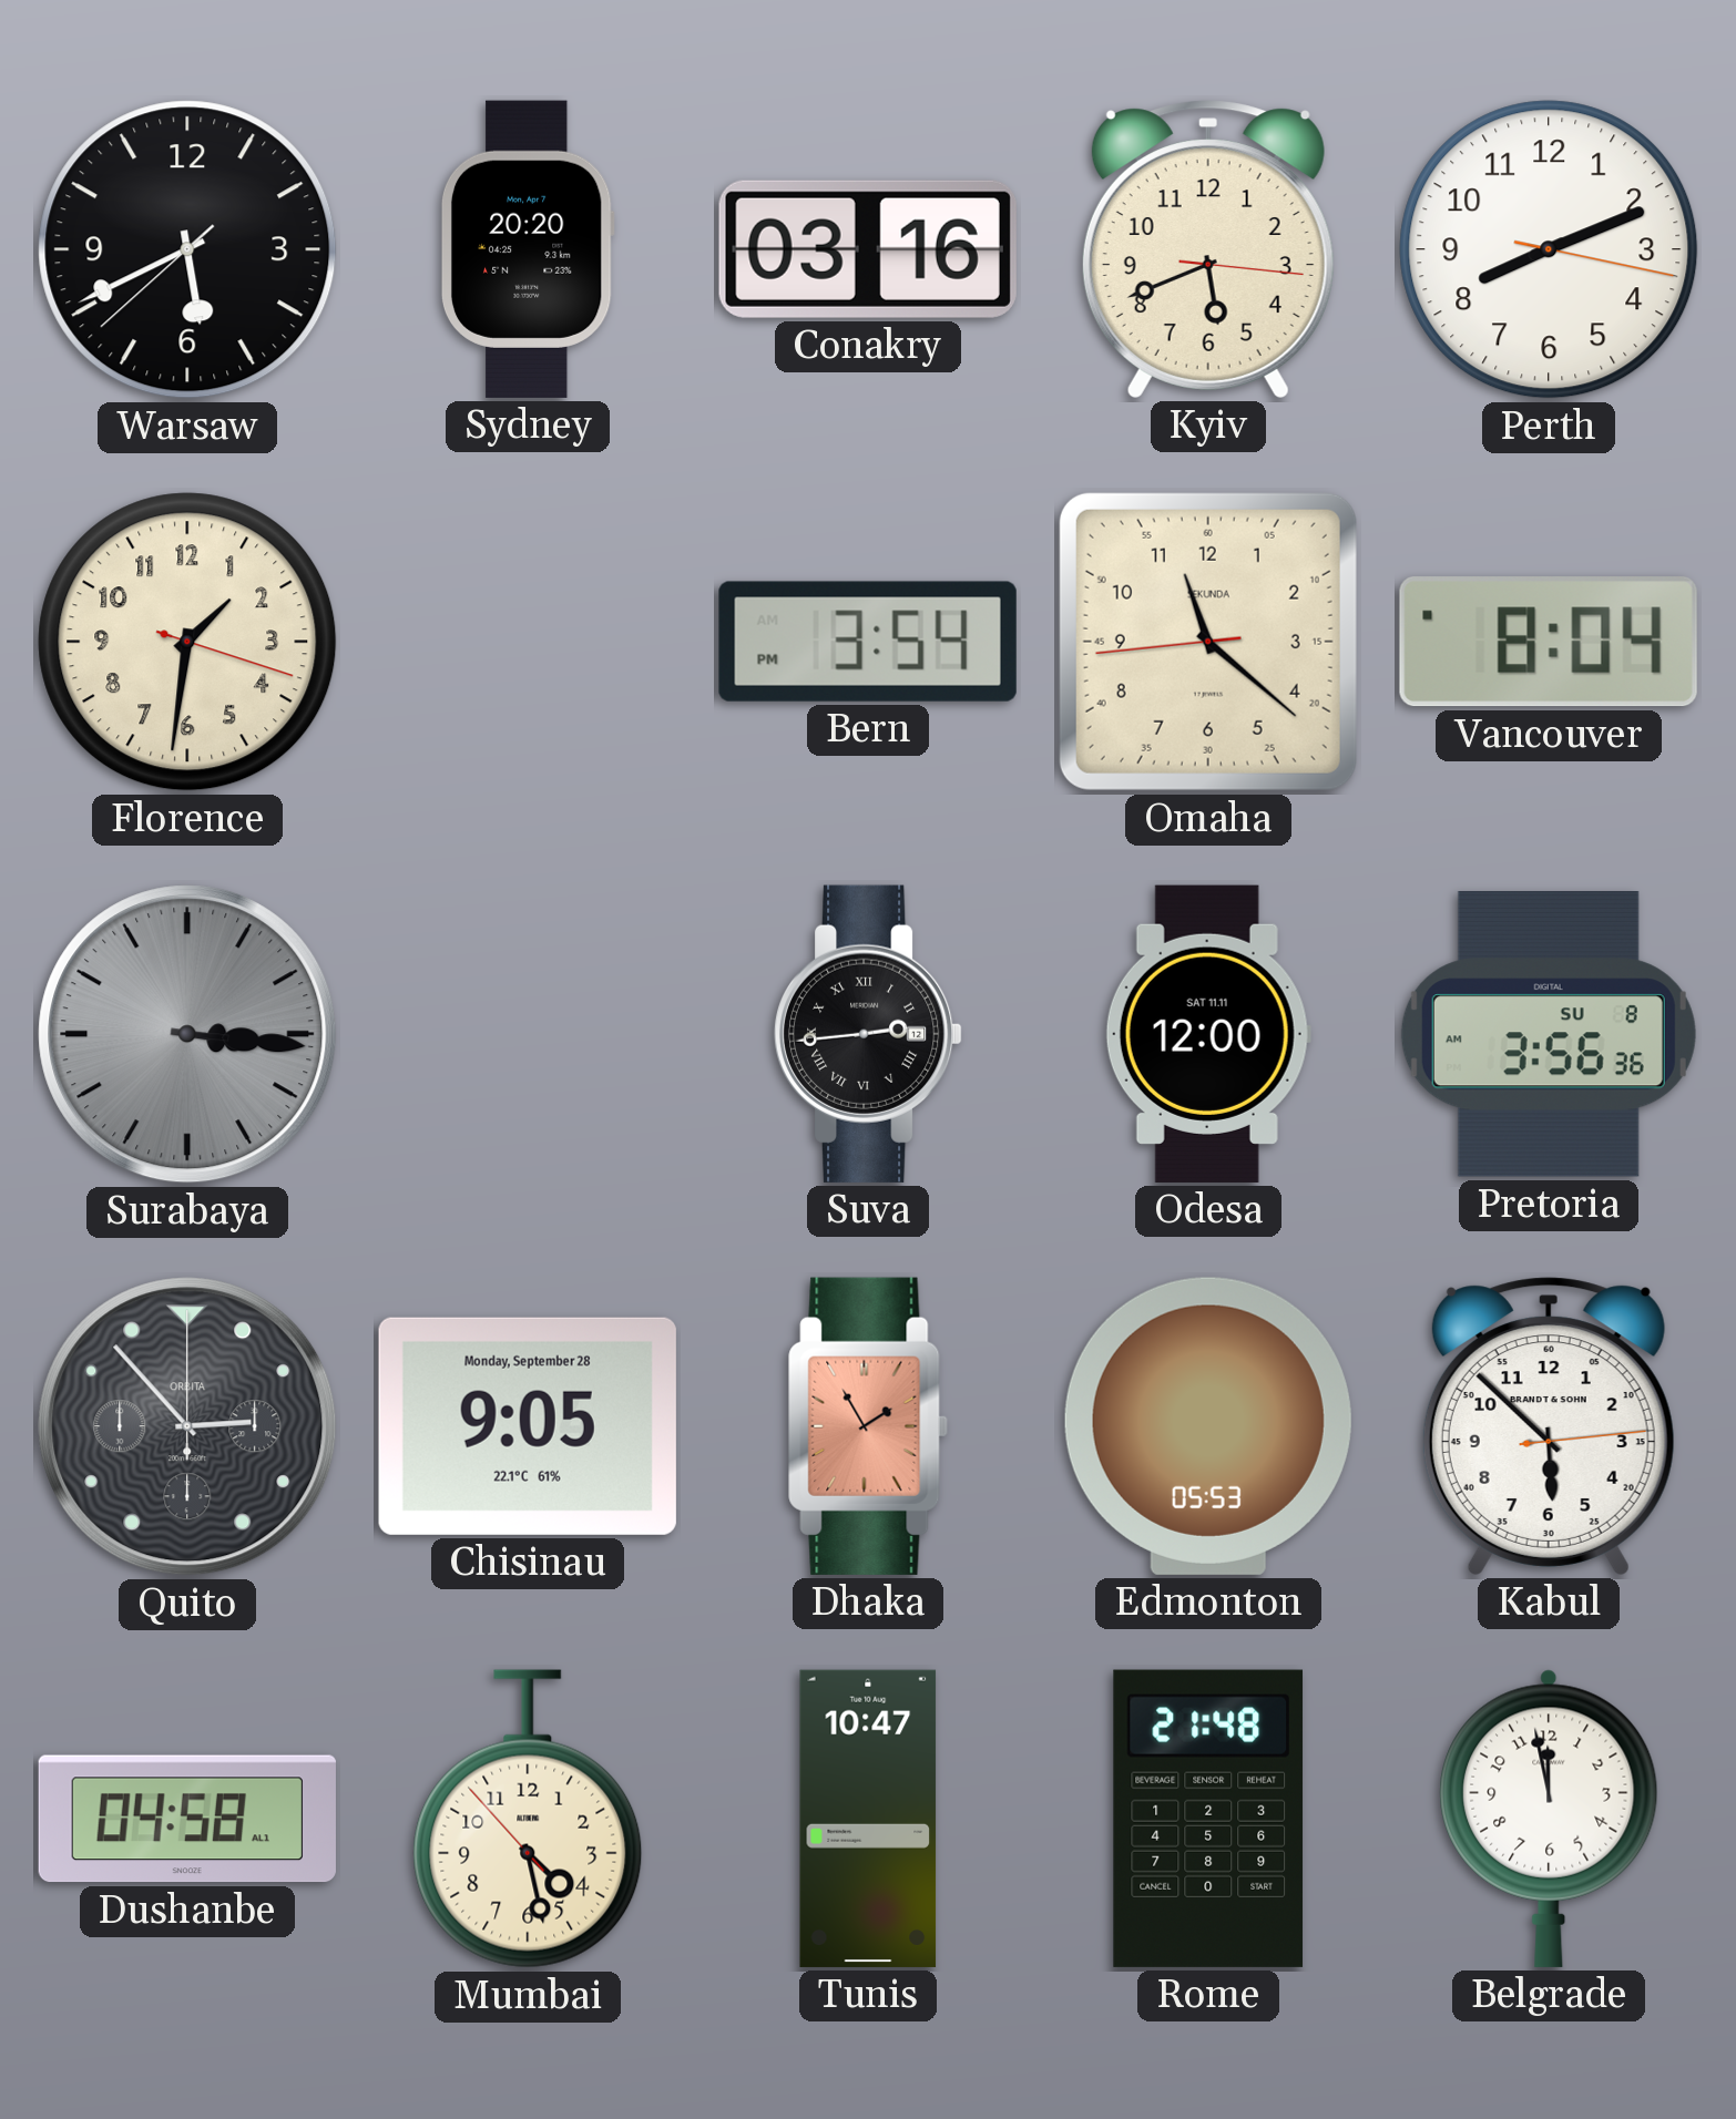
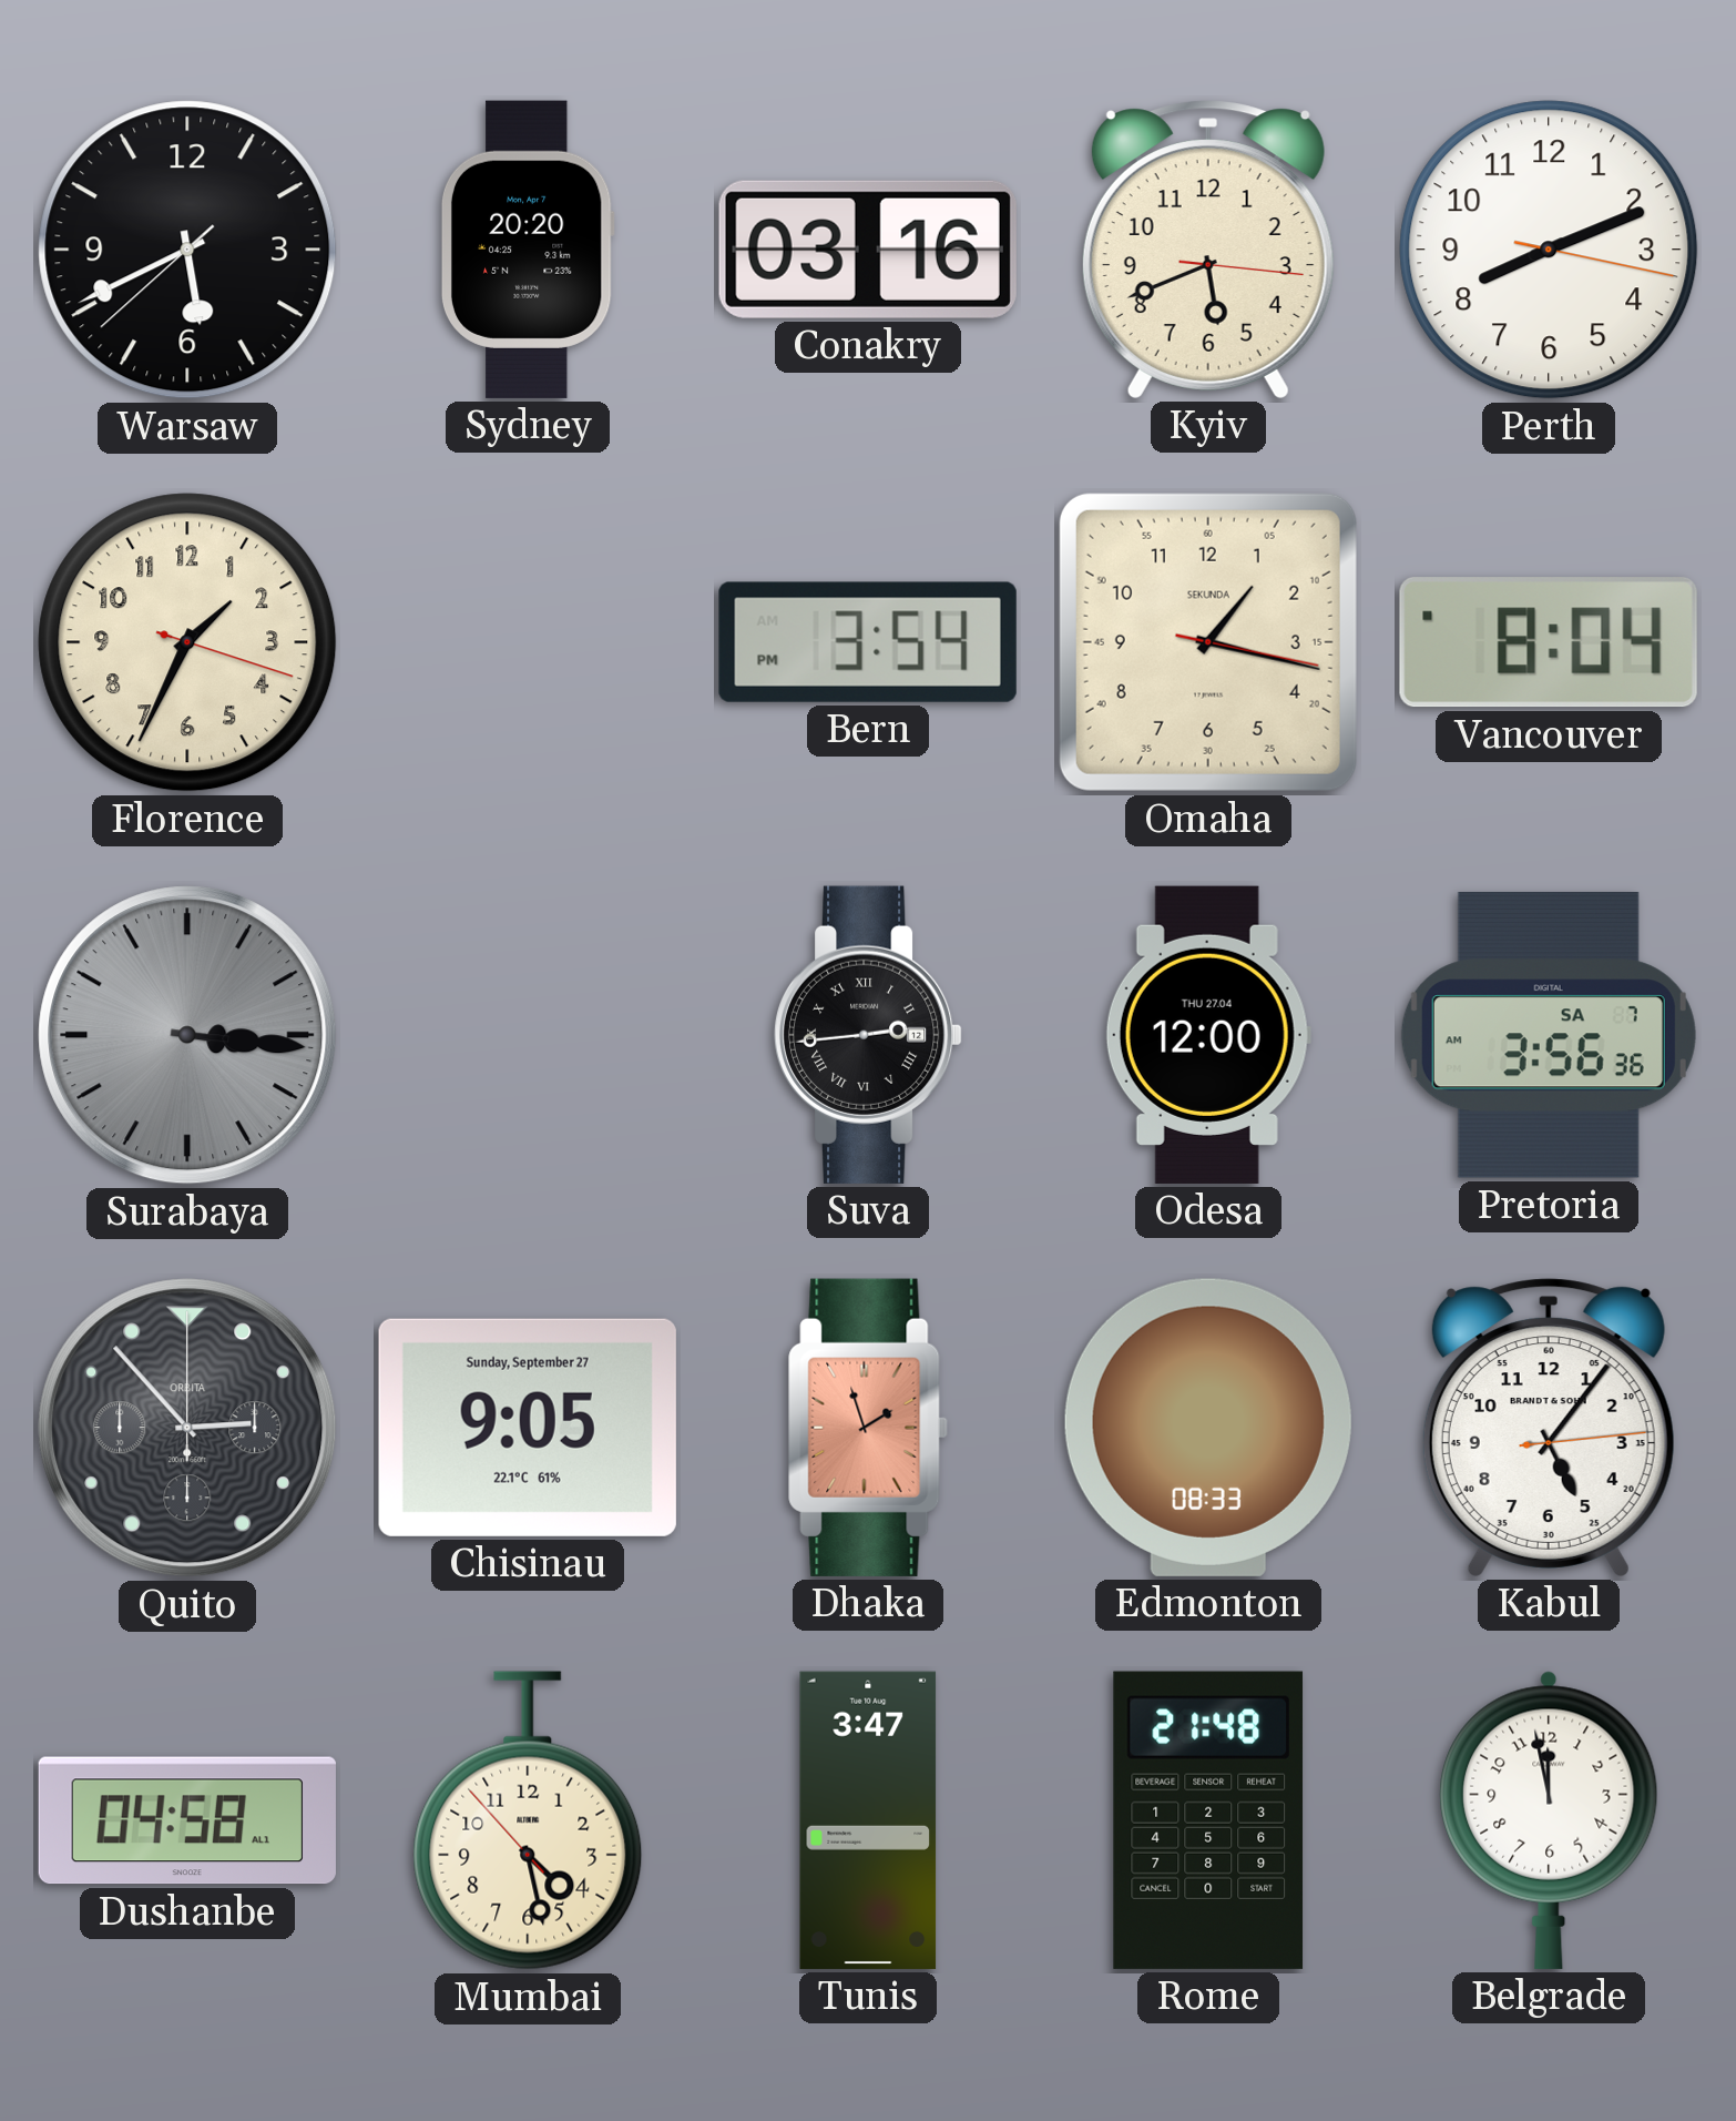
Florence: 1:31 -> 1:34 (187, 642)
Omaha: 11:21 -> 1:17 (1208, 642)
Odesa date: SAT 11.11 -> THU 27.04 (1208, 1035)
Pretoria date: SU 8 -> SA 7 (1549, 1035)
Chisinau date: Monday, September 28 -> Sunday, September 27 (528, 1428)
Dhaka: 1:55 -> 1:57 (868, 1428)
Edmonton: 05:53 -> 08:33 (1208, 1428)
Kabul: 5:52 -> 5:06 (1549, 1428)
Tunis: 10:47 -> 3:47 (868, 1820)
